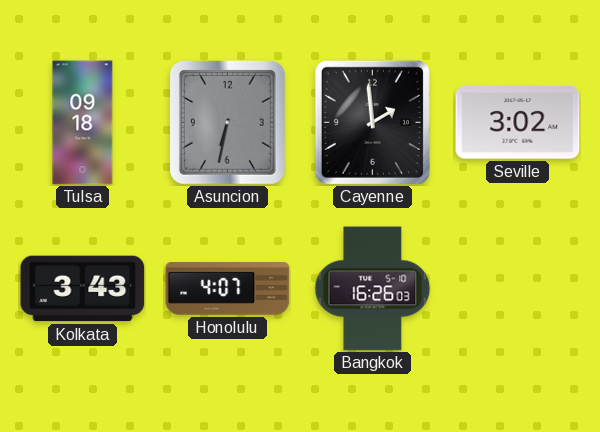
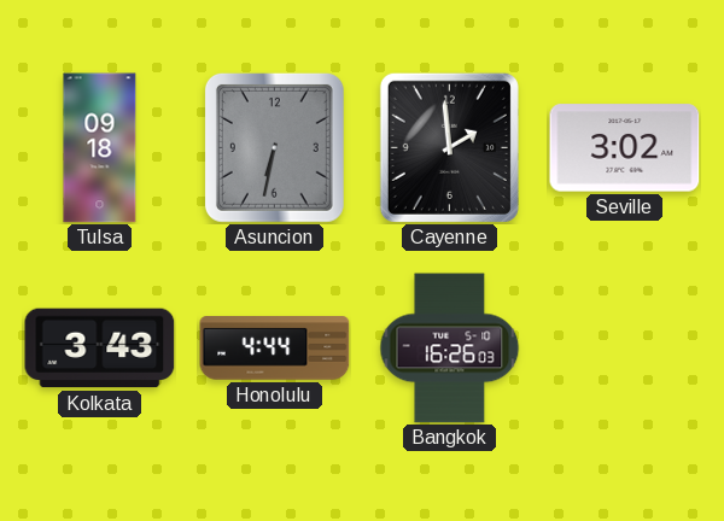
Honolulu: 4:07 -> 4:44 (275, 349)
